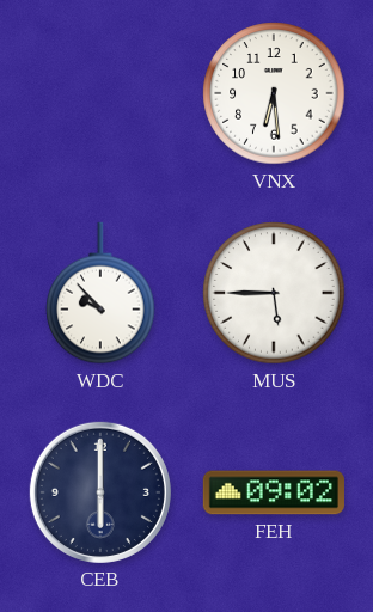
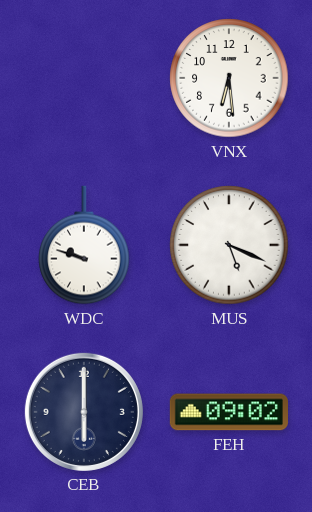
WDC: 9:53 -> 9:48 (84, 245)
MUS: 5:45 -> 5:19 (229, 245)
